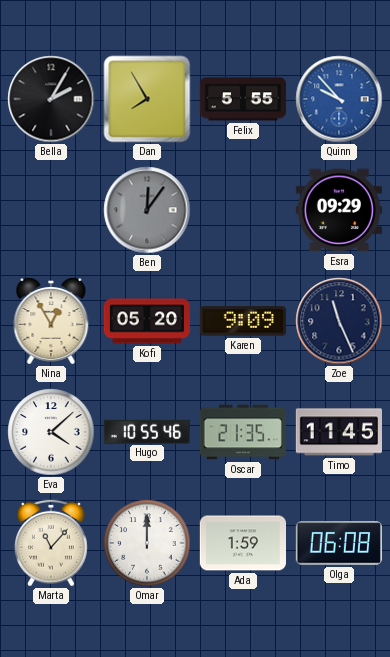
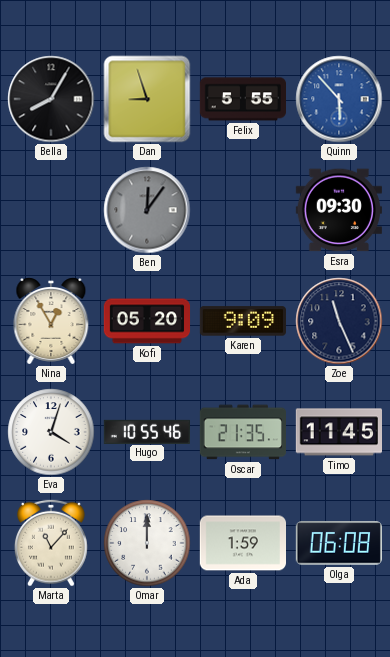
Bella: 2:05 -> 8:05 (51, 99)
Dan: 7:55 -> 8:57 (147, 99)
Quinn: 9:53 -> 5:53 (339, 99)
Esra: 09:29 -> 09:30 (339, 210)
Eva: 4:08 -> 4:03 (51, 432)
